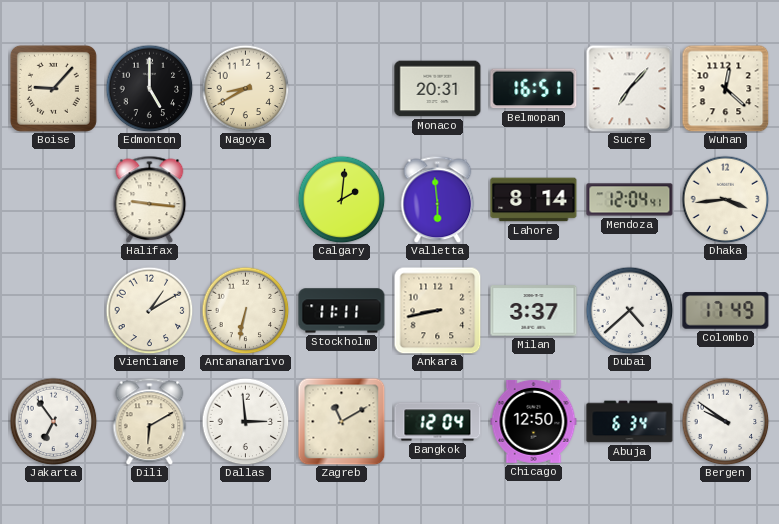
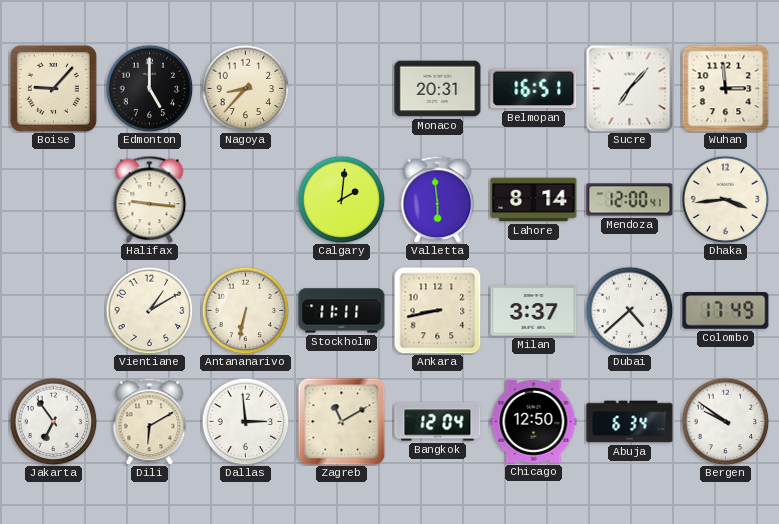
Nagoya: 8:40 -> 8:37 (245, 88)
Wuhan: 12:22 -> 2:59 (725, 88)
Mendoza: 12:04 -> 12:00 (630, 200)
